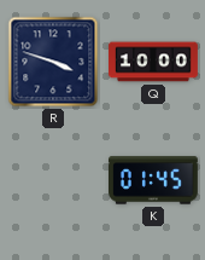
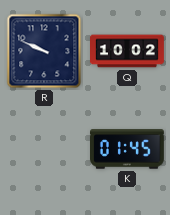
R: 3:48 -> 9:49 (44, 51)
Q: 10:00 -> 10:02 (127, 51)
